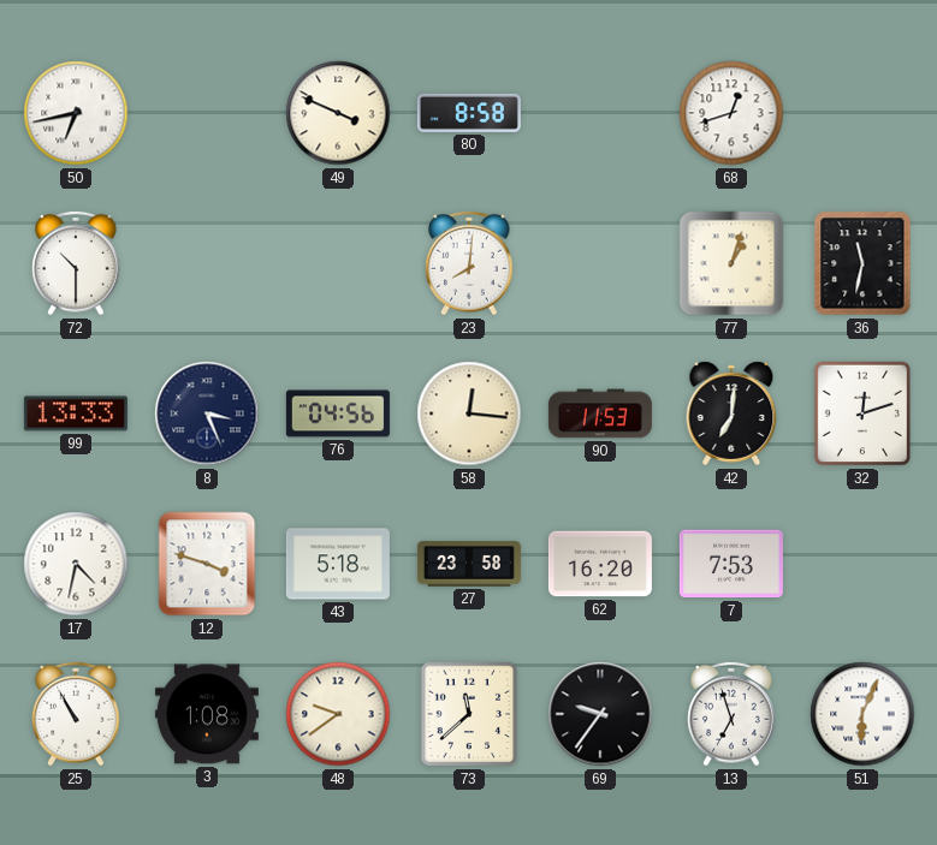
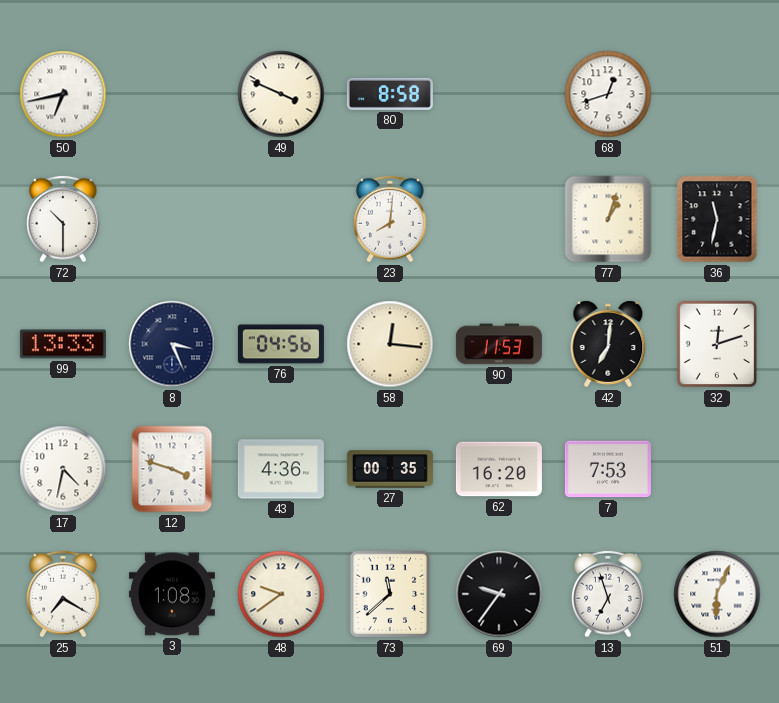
43: 5:18 -> 4:36 (281, 469)
27: 23:58 -> 00:35 (390, 469)
25: 10:55 -> 7:20 (63, 594)
